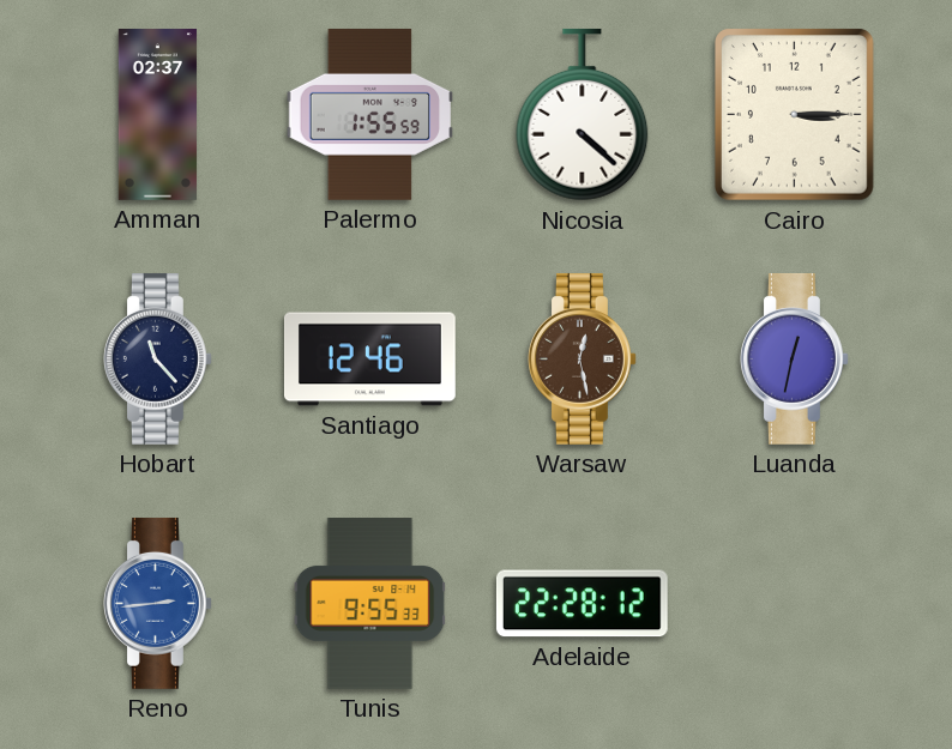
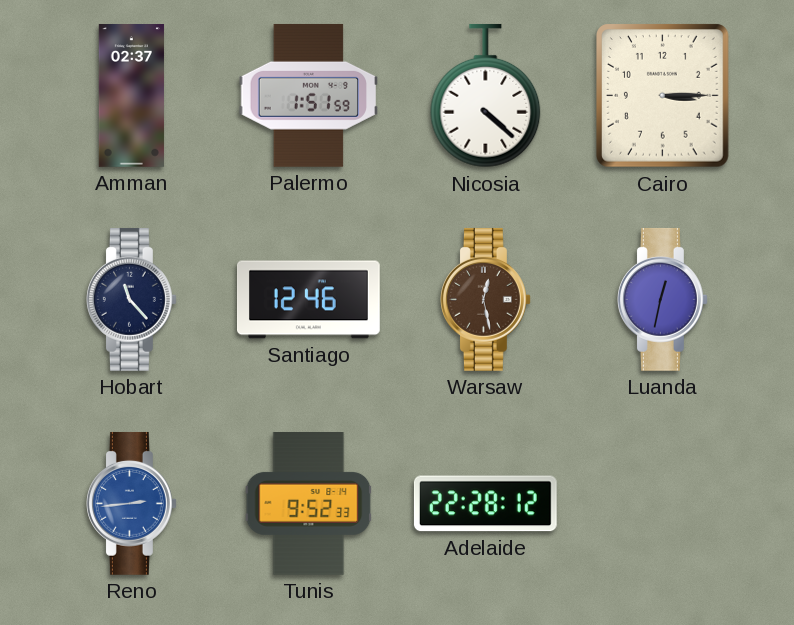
Palermo: 1:55 -> 1:51 (309, 95)
Tunis: 9:55 -> 9:52 (309, 504)
